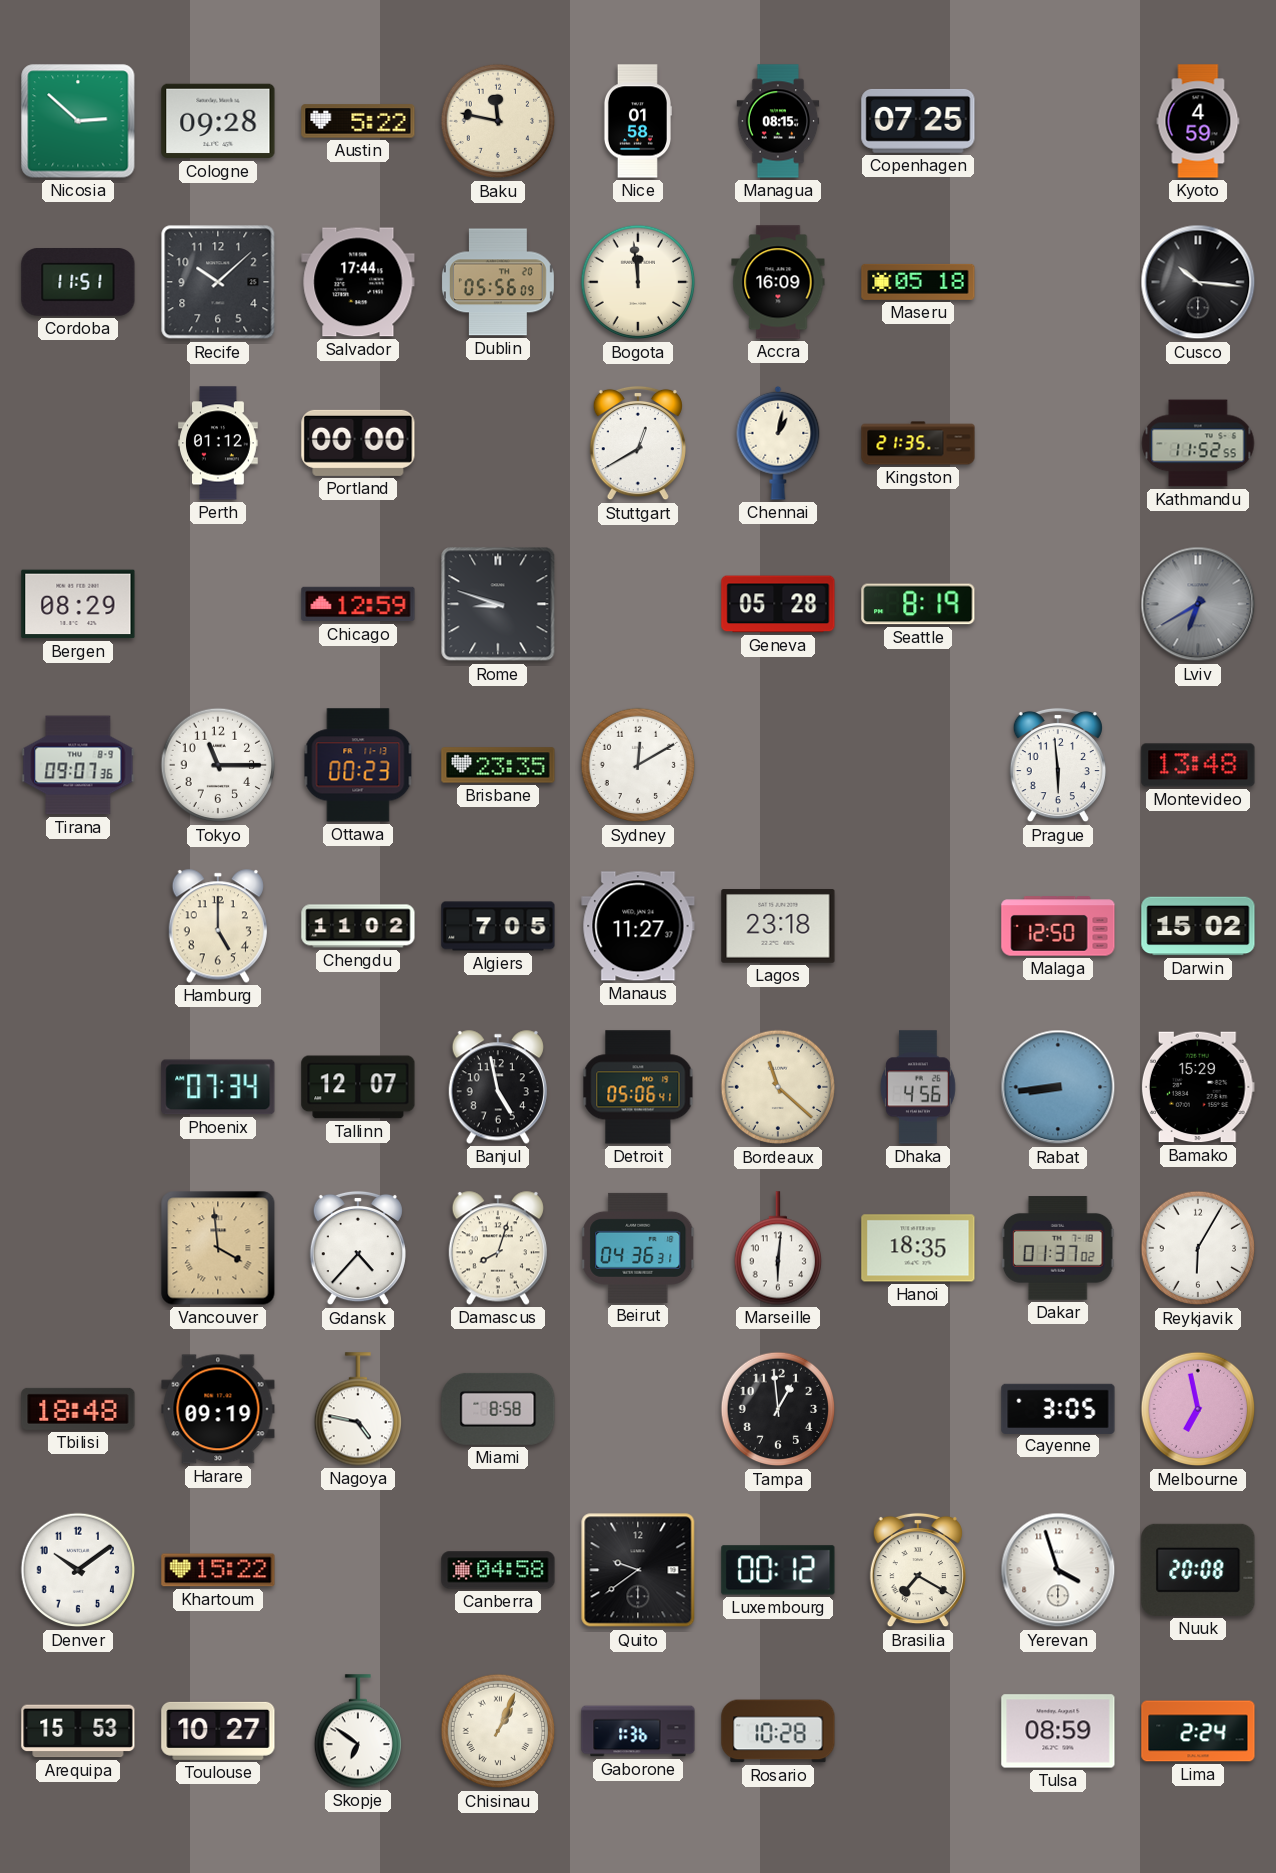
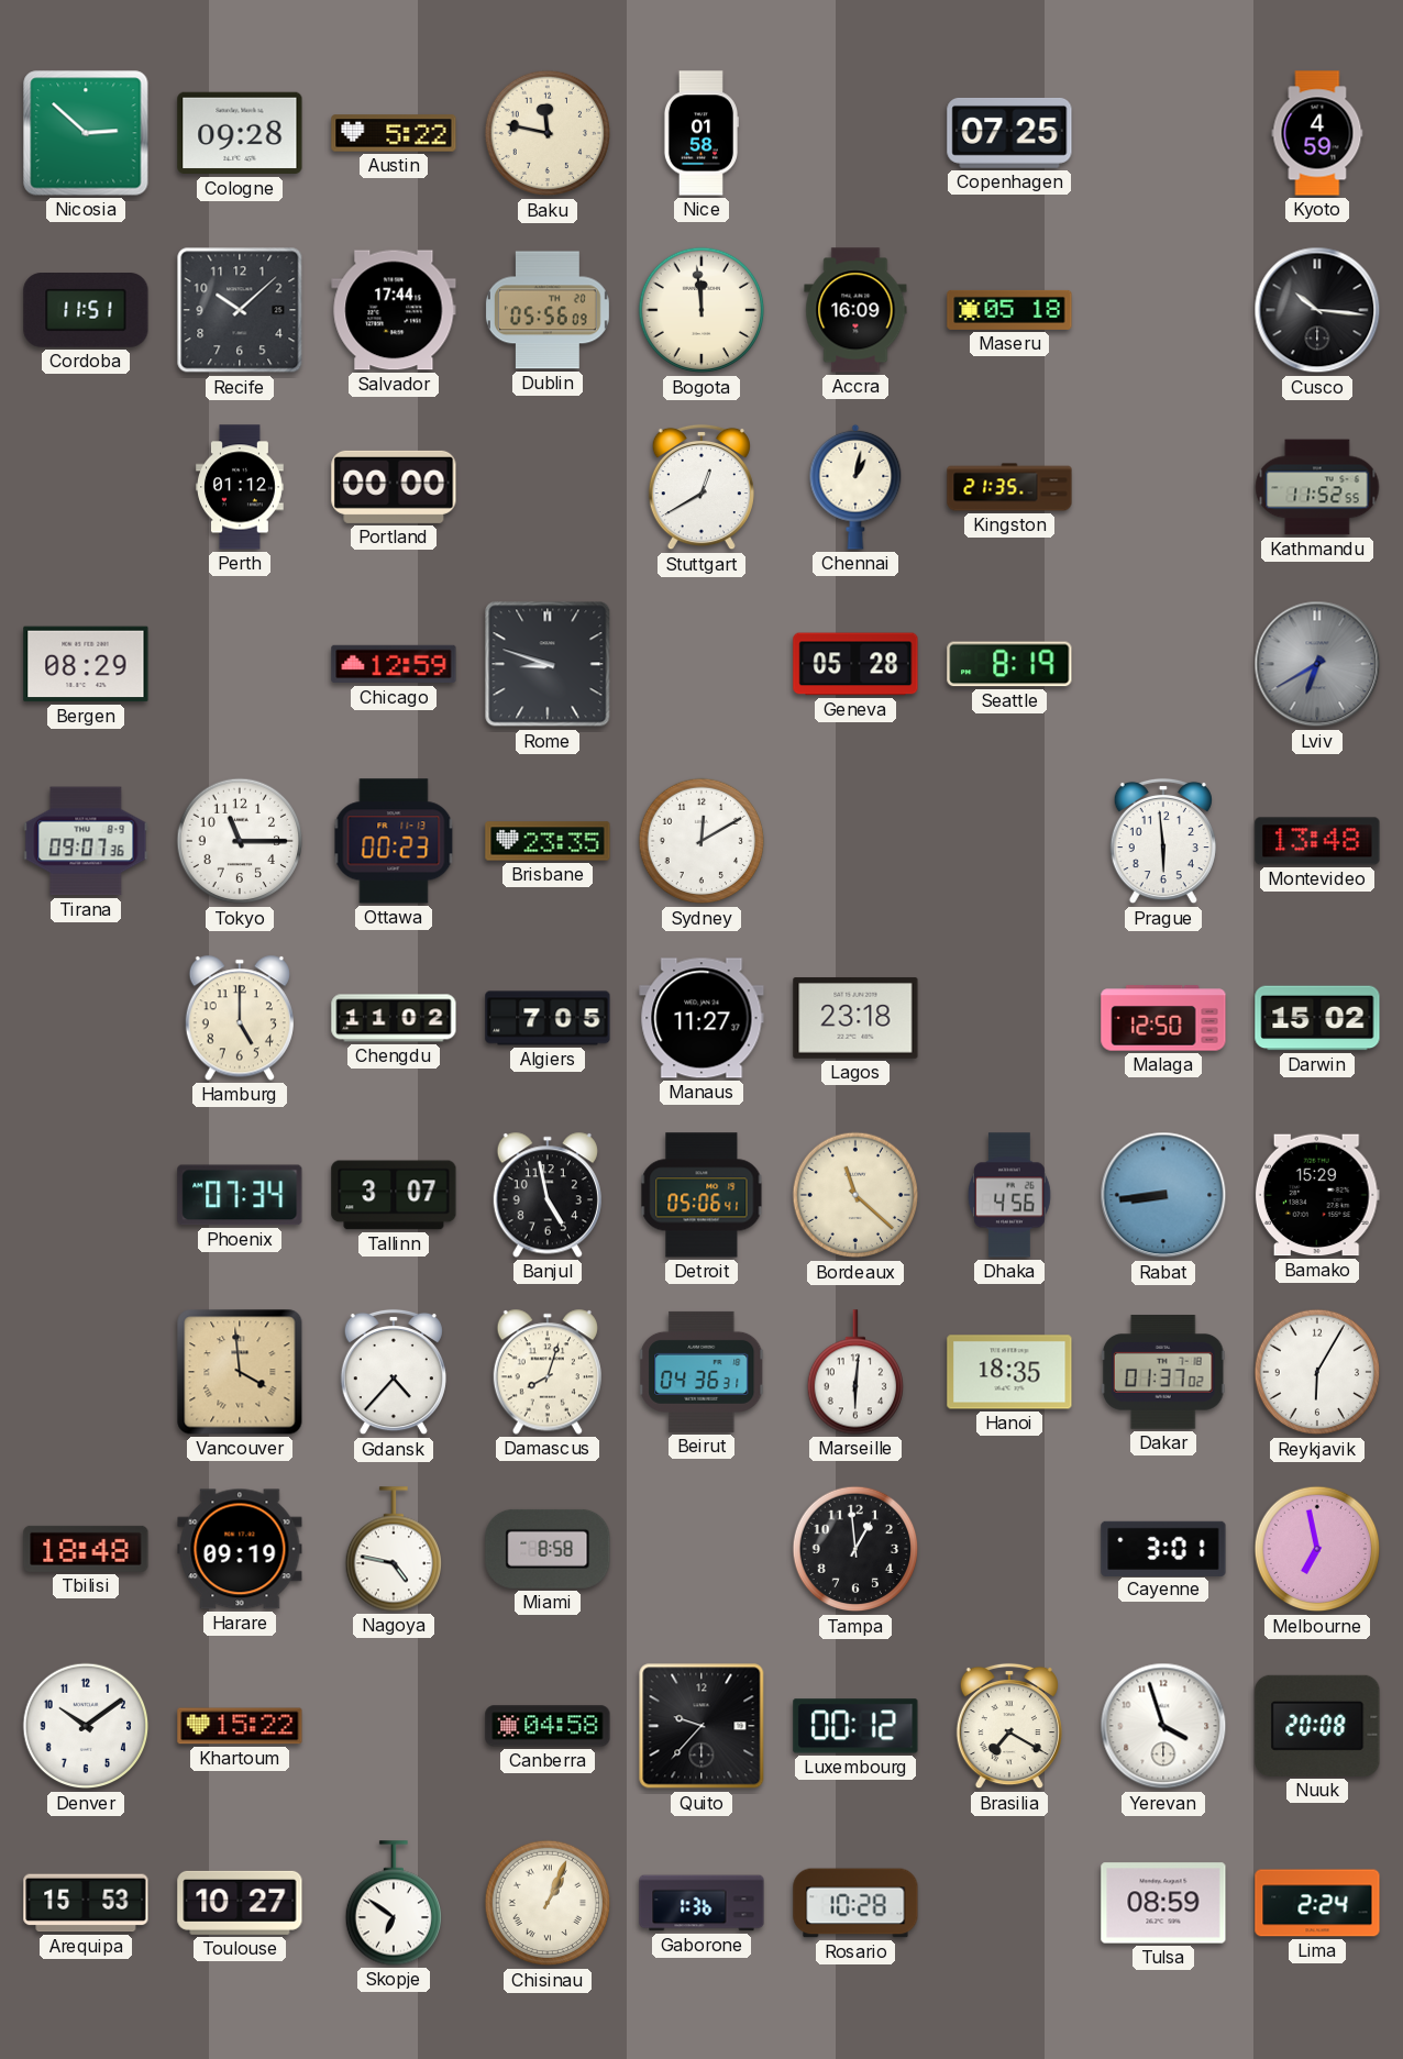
Managua: 08:15 -> none (778, 121)
Tallinn: 12:07 -> 3:07 (394, 1195)
Cayenne: 3:05 -> 3:01 (1163, 1548)
Quito: 9:39 -> 9:37 (702, 1726)
